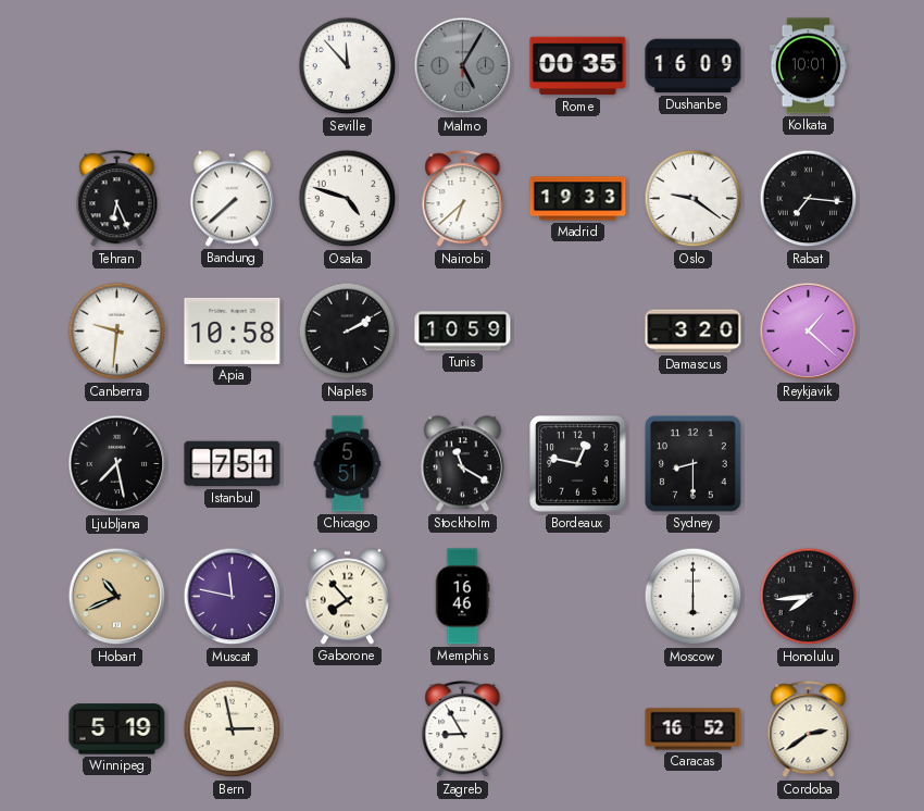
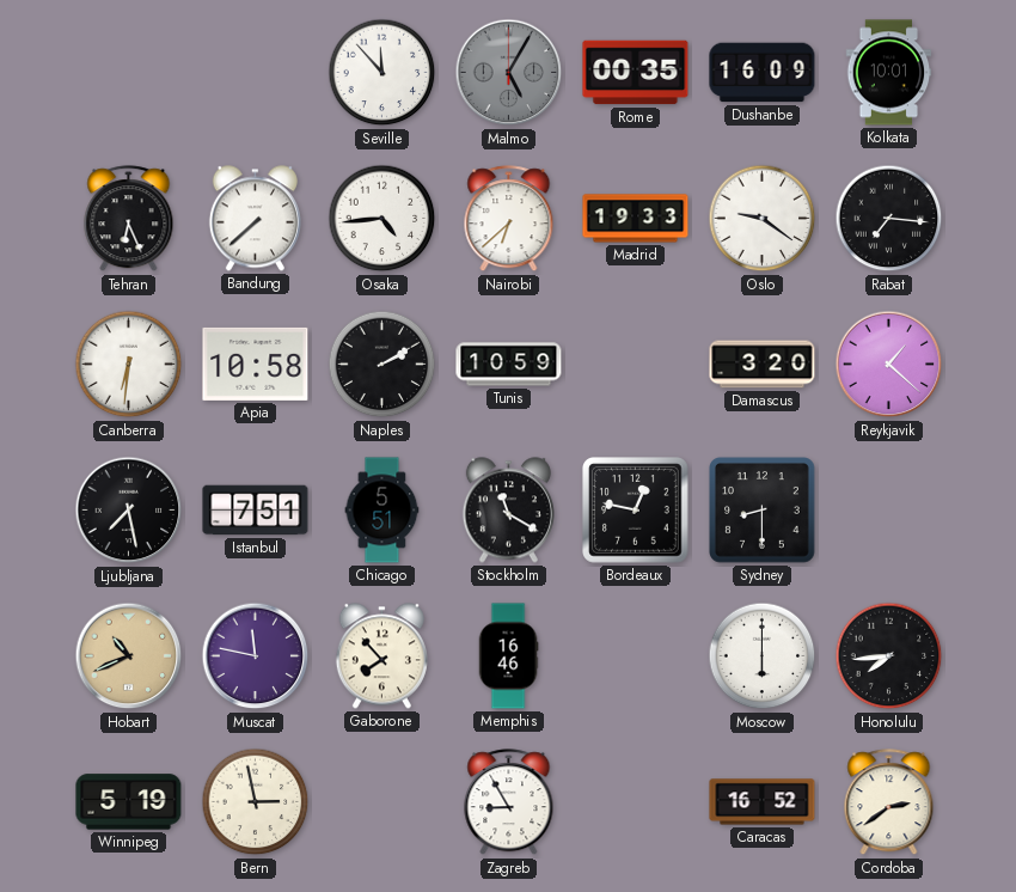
Osaka: 4:48 -> 4:44 (382, 219)
Canberra: 9:31 -> 6:31 (129, 365)
